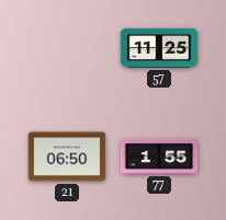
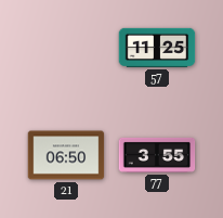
77: 1:55 -> 3:55 (157, 155)
